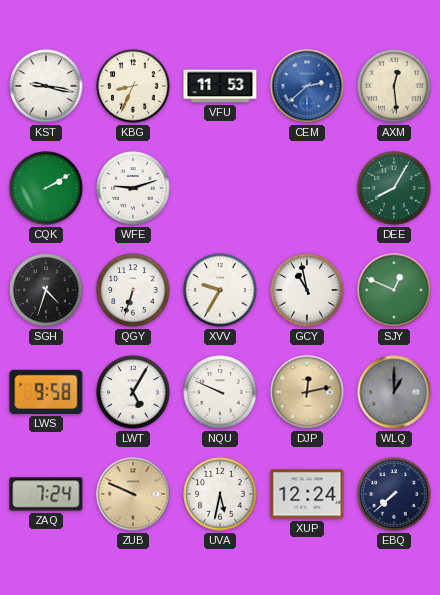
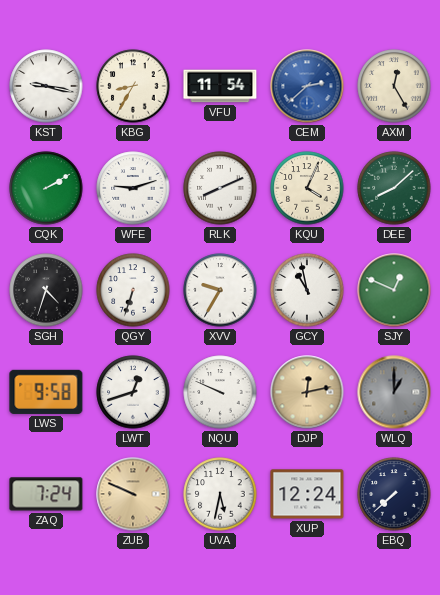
KBG: 8:34 -> 8:35 (133, 86)
VFU: 11:53 -> 11:54 (220, 86)
AXM: 12:29 -> 12:25 (394, 86)
RLK: none -> 8:11 (220, 188)
KQU: none -> 4:04 (307, 188)
DEE: 8:05 -> 8:08 (394, 188)
LWT: 5:05 -> 12:42 (133, 392)
